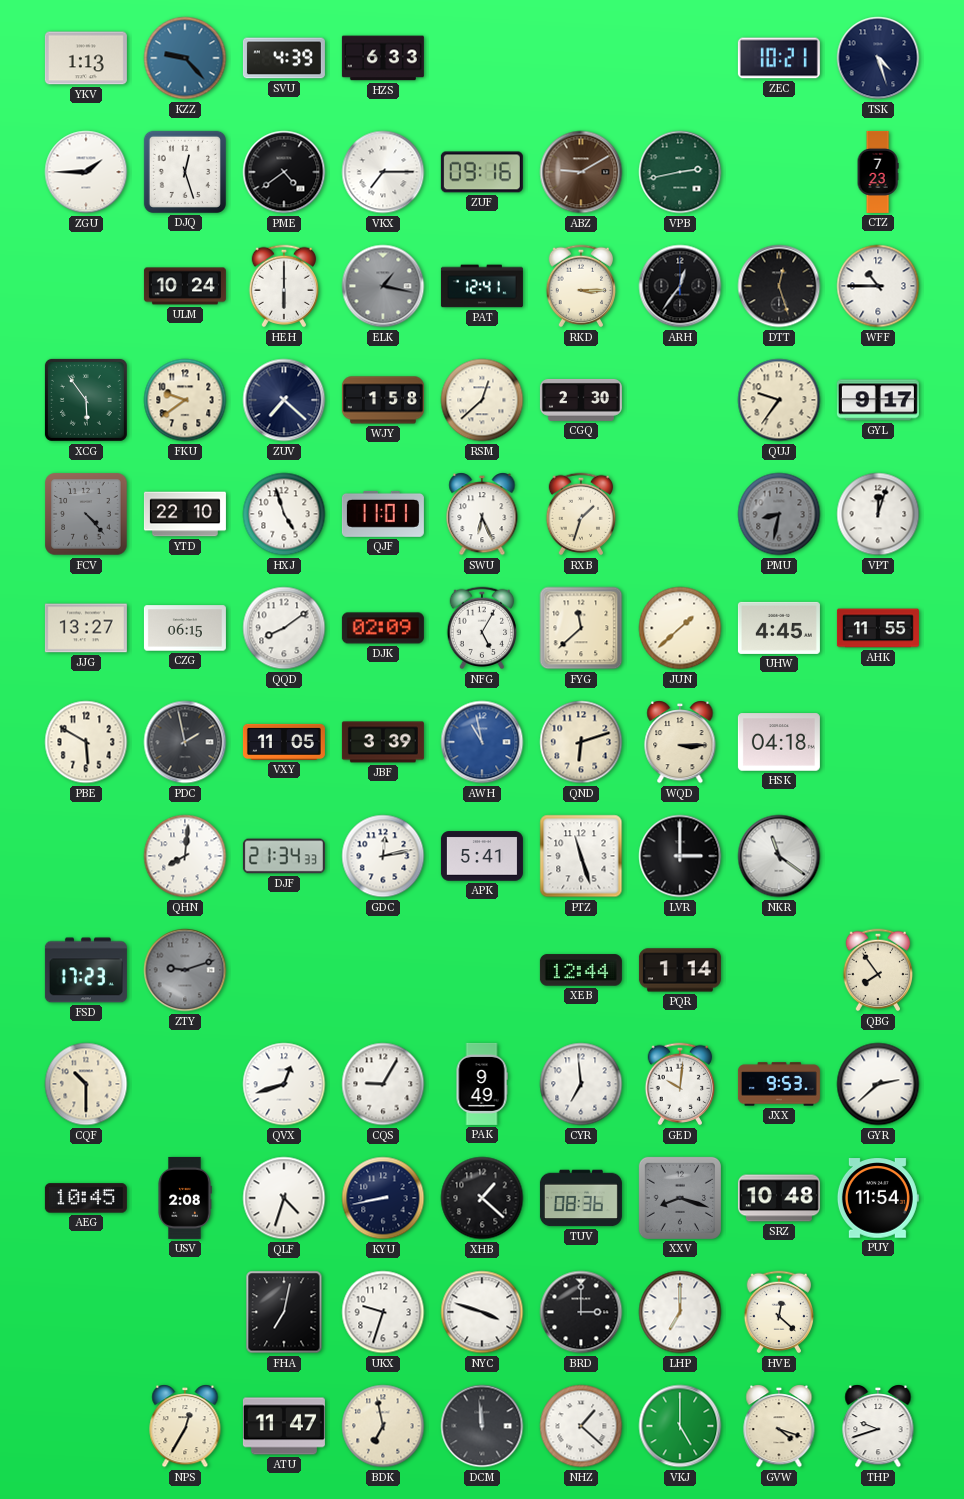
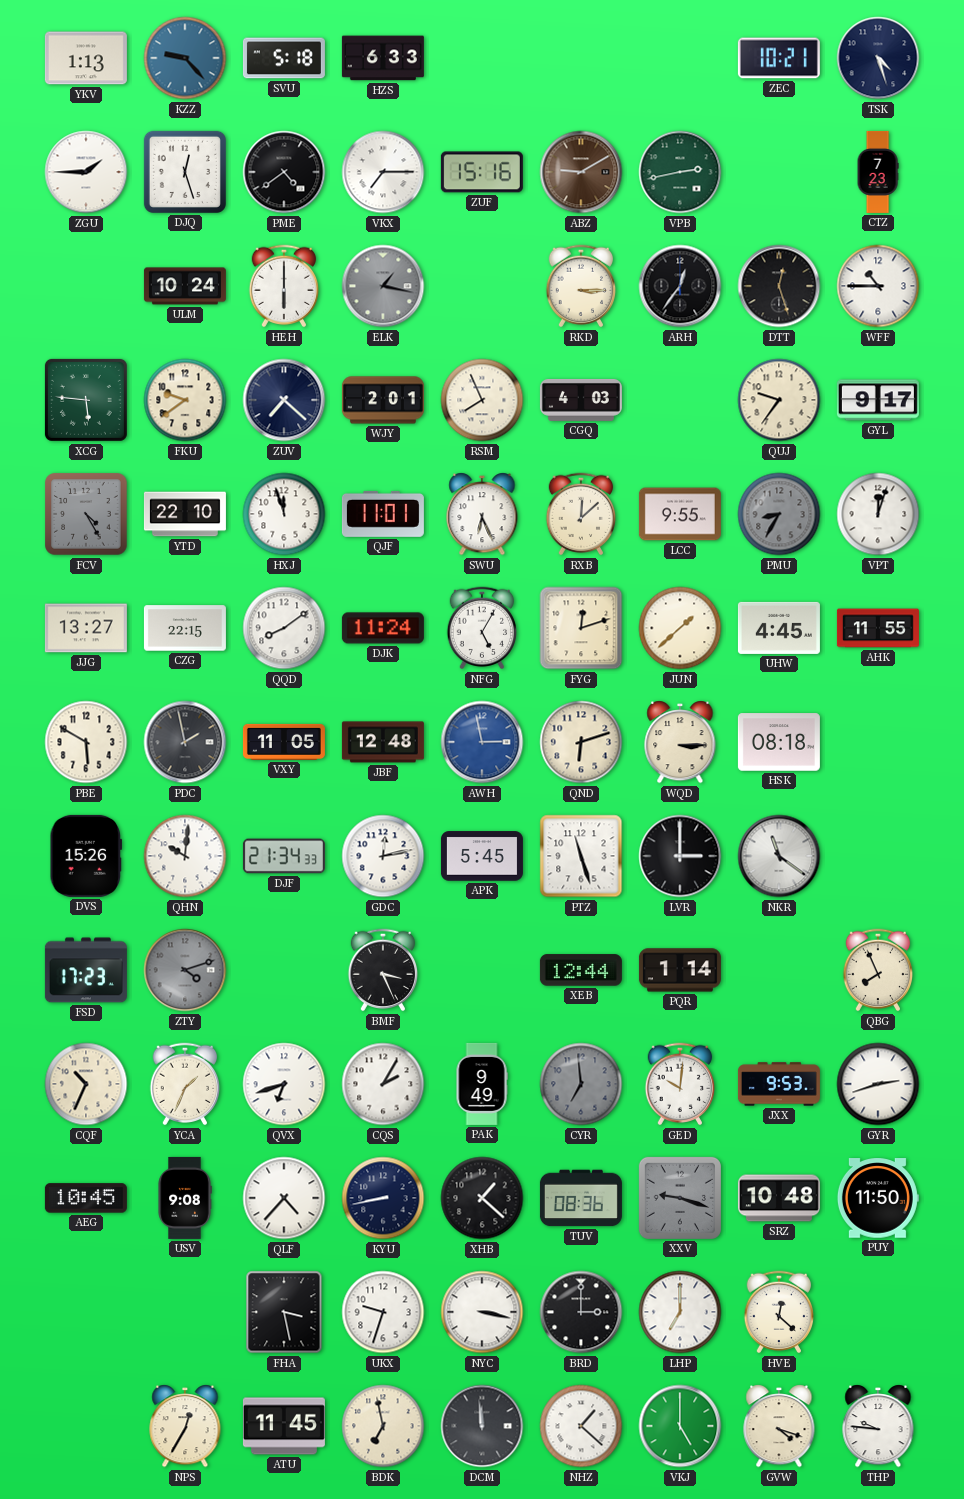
SVU: 4:39 -> 5:18 (284, 58)
ZUF: 09:16 -> 15:16 (482, 172)
PAT: 12:41 -> none (482, 286)
XCG: 5:54 -> 5:46 (86, 400)
WJY: 1:58 -> 2:01 (383, 400)
RSM: 12:38 -> 7:56 (482, 400)
CGQ: 2:30 -> 4:03 (581, 400)
FCV: 4:23 -> 4:25 (86, 514)
HXJ: 4:57 -> 11:57 (284, 514)
RXB: 1:33 -> 12:08 (581, 514)
LCC: none -> 9:55 (680, 514)
PMU: 8:32 -> 8:35 (779, 514)
CZG: 06:15 -> 22:15 (185, 628)
DJK: 02:09 -> 11:24 (383, 628)
FYG: 11:38 -> 12:12 (581, 628)
JBF: 3:39 -> 12:48 (383, 742)
AWH: 10:58 -> 2:58 (482, 742)
HSK: 04:18 -> 08:18 (779, 742)
DVS: none -> 15:26 (86, 856)
QHN: 8:01 -> 10:01 (185, 856)
APK: 5:41 -> 5:45 (482, 856)
ZTY: 9:12 -> 4:12 (185, 970)
BMF: none -> 3:26 (383, 970)
QBG: 7:54 -> 7:56 (878, 970)
CQF: 10:30 -> 10:34 (86, 1084)
YCA: none -> 1:34 (185, 1084)
QVX: 12:42 -> 6:42 (284, 1084)
CQS: 9:05 -> 2:05 (383, 1084)
CYR dial: white -> grey (581, 1084)
GYR: 2:38 -> 2:42 (878, 1084)
USV: 2:08 -> 9:08 (185, 1198)
QLF: 4:33 -> 4:37 (284, 1198)
XXV: 8:18 -> 9:18 (680, 1198)
PUY: 11:54 -> 11:50 (878, 1198)
FHA: 7:02 -> 3:28 (284, 1312)
NYC: 3:48 -> 3:17 (482, 1312)
ATU: 11:47 -> 11:45 (284, 1426)
THP: 9:42 -> 9:46 (878, 1426)
